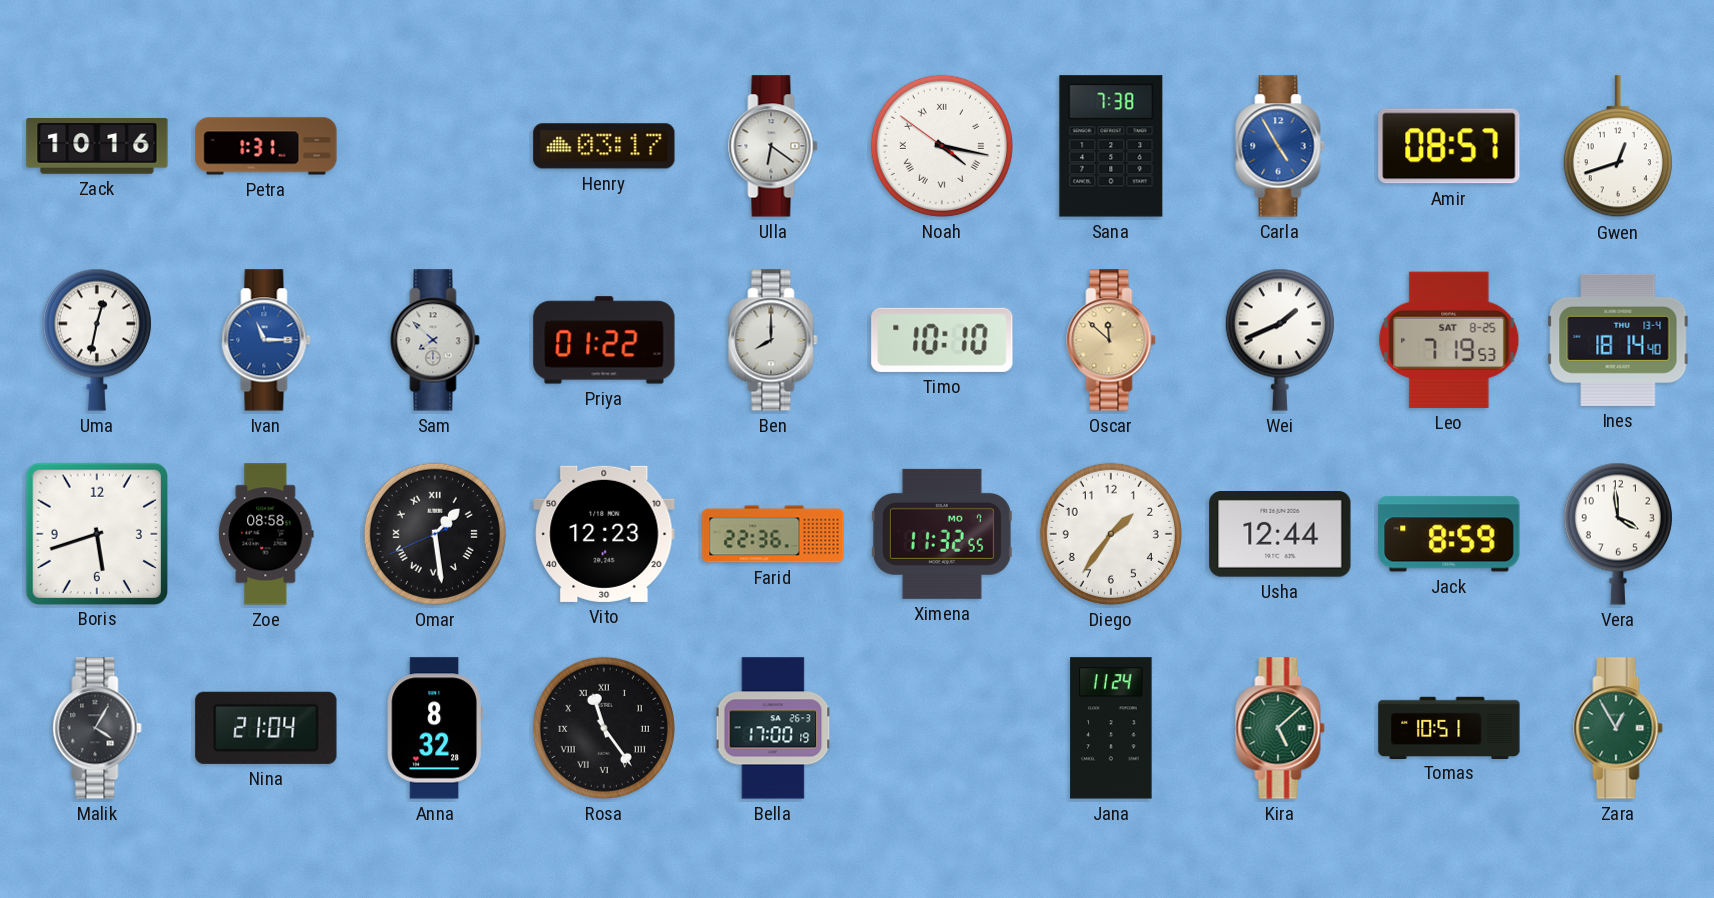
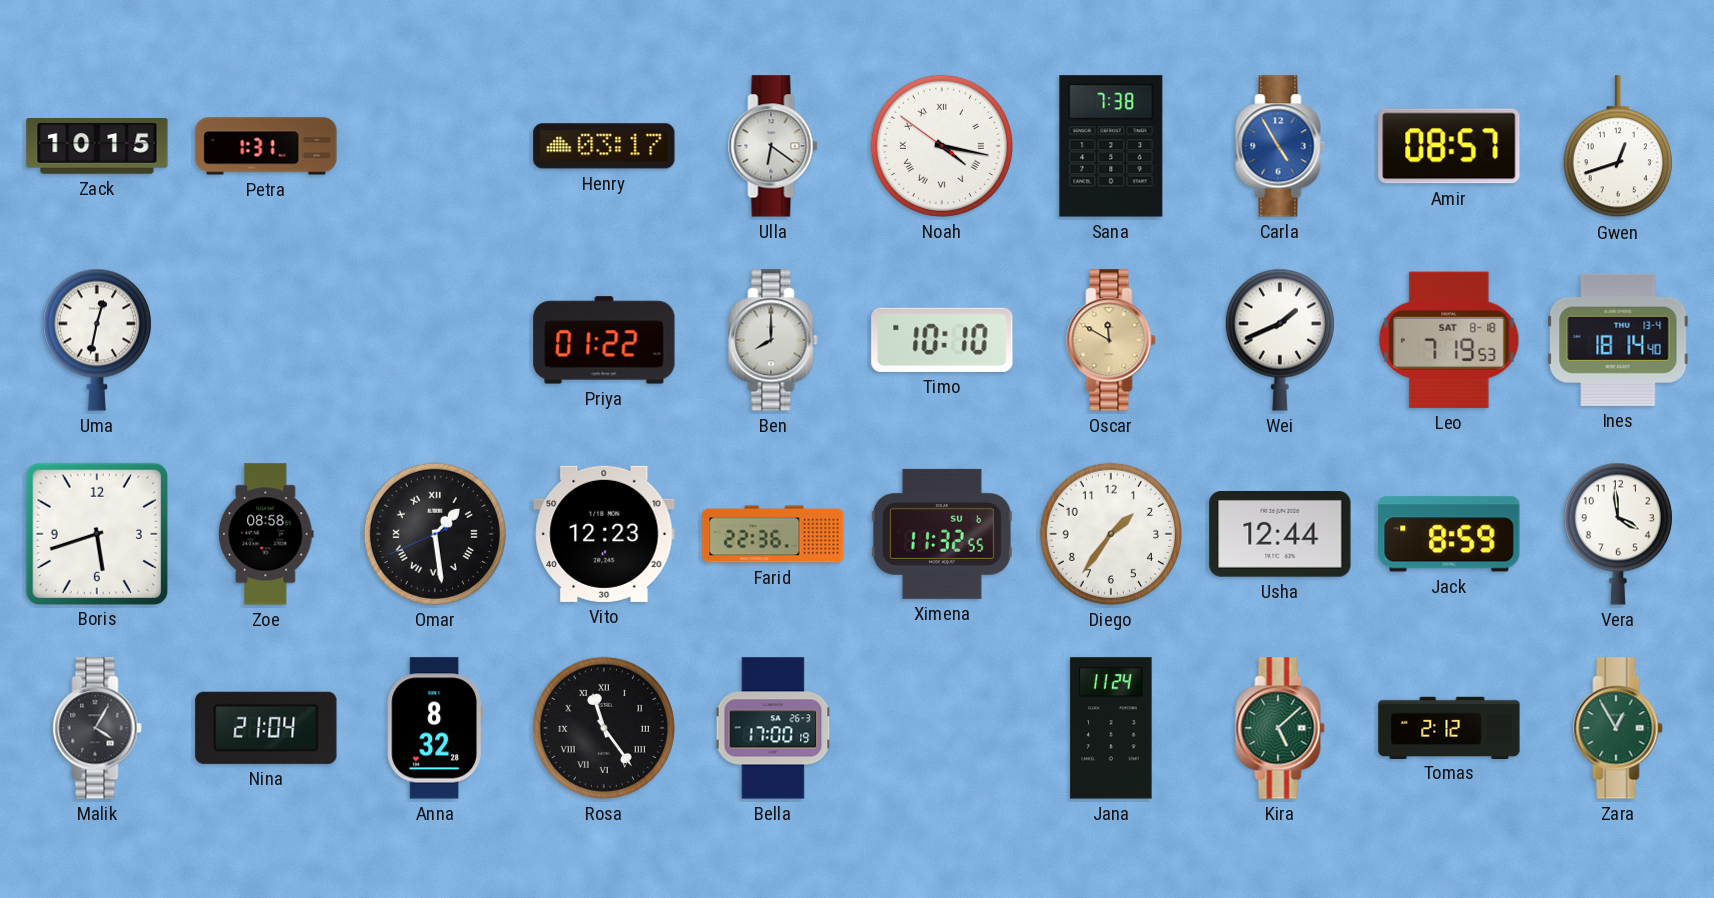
Zack: 10:16 -> 10:15 (97, 147)
Ivan: 11:15 -> none (266, 340)
Sam: 7:52 -> none (435, 340)
Oscar: 11:52 -> 11:50 (1111, 340)
Leo date: SAT 8-25 -> SAT 8-18 (1449, 340)
Ximena date: MO 7 -> SU 6 (942, 534)
Tomas: 10:51 -> 2:12 (1449, 727)
